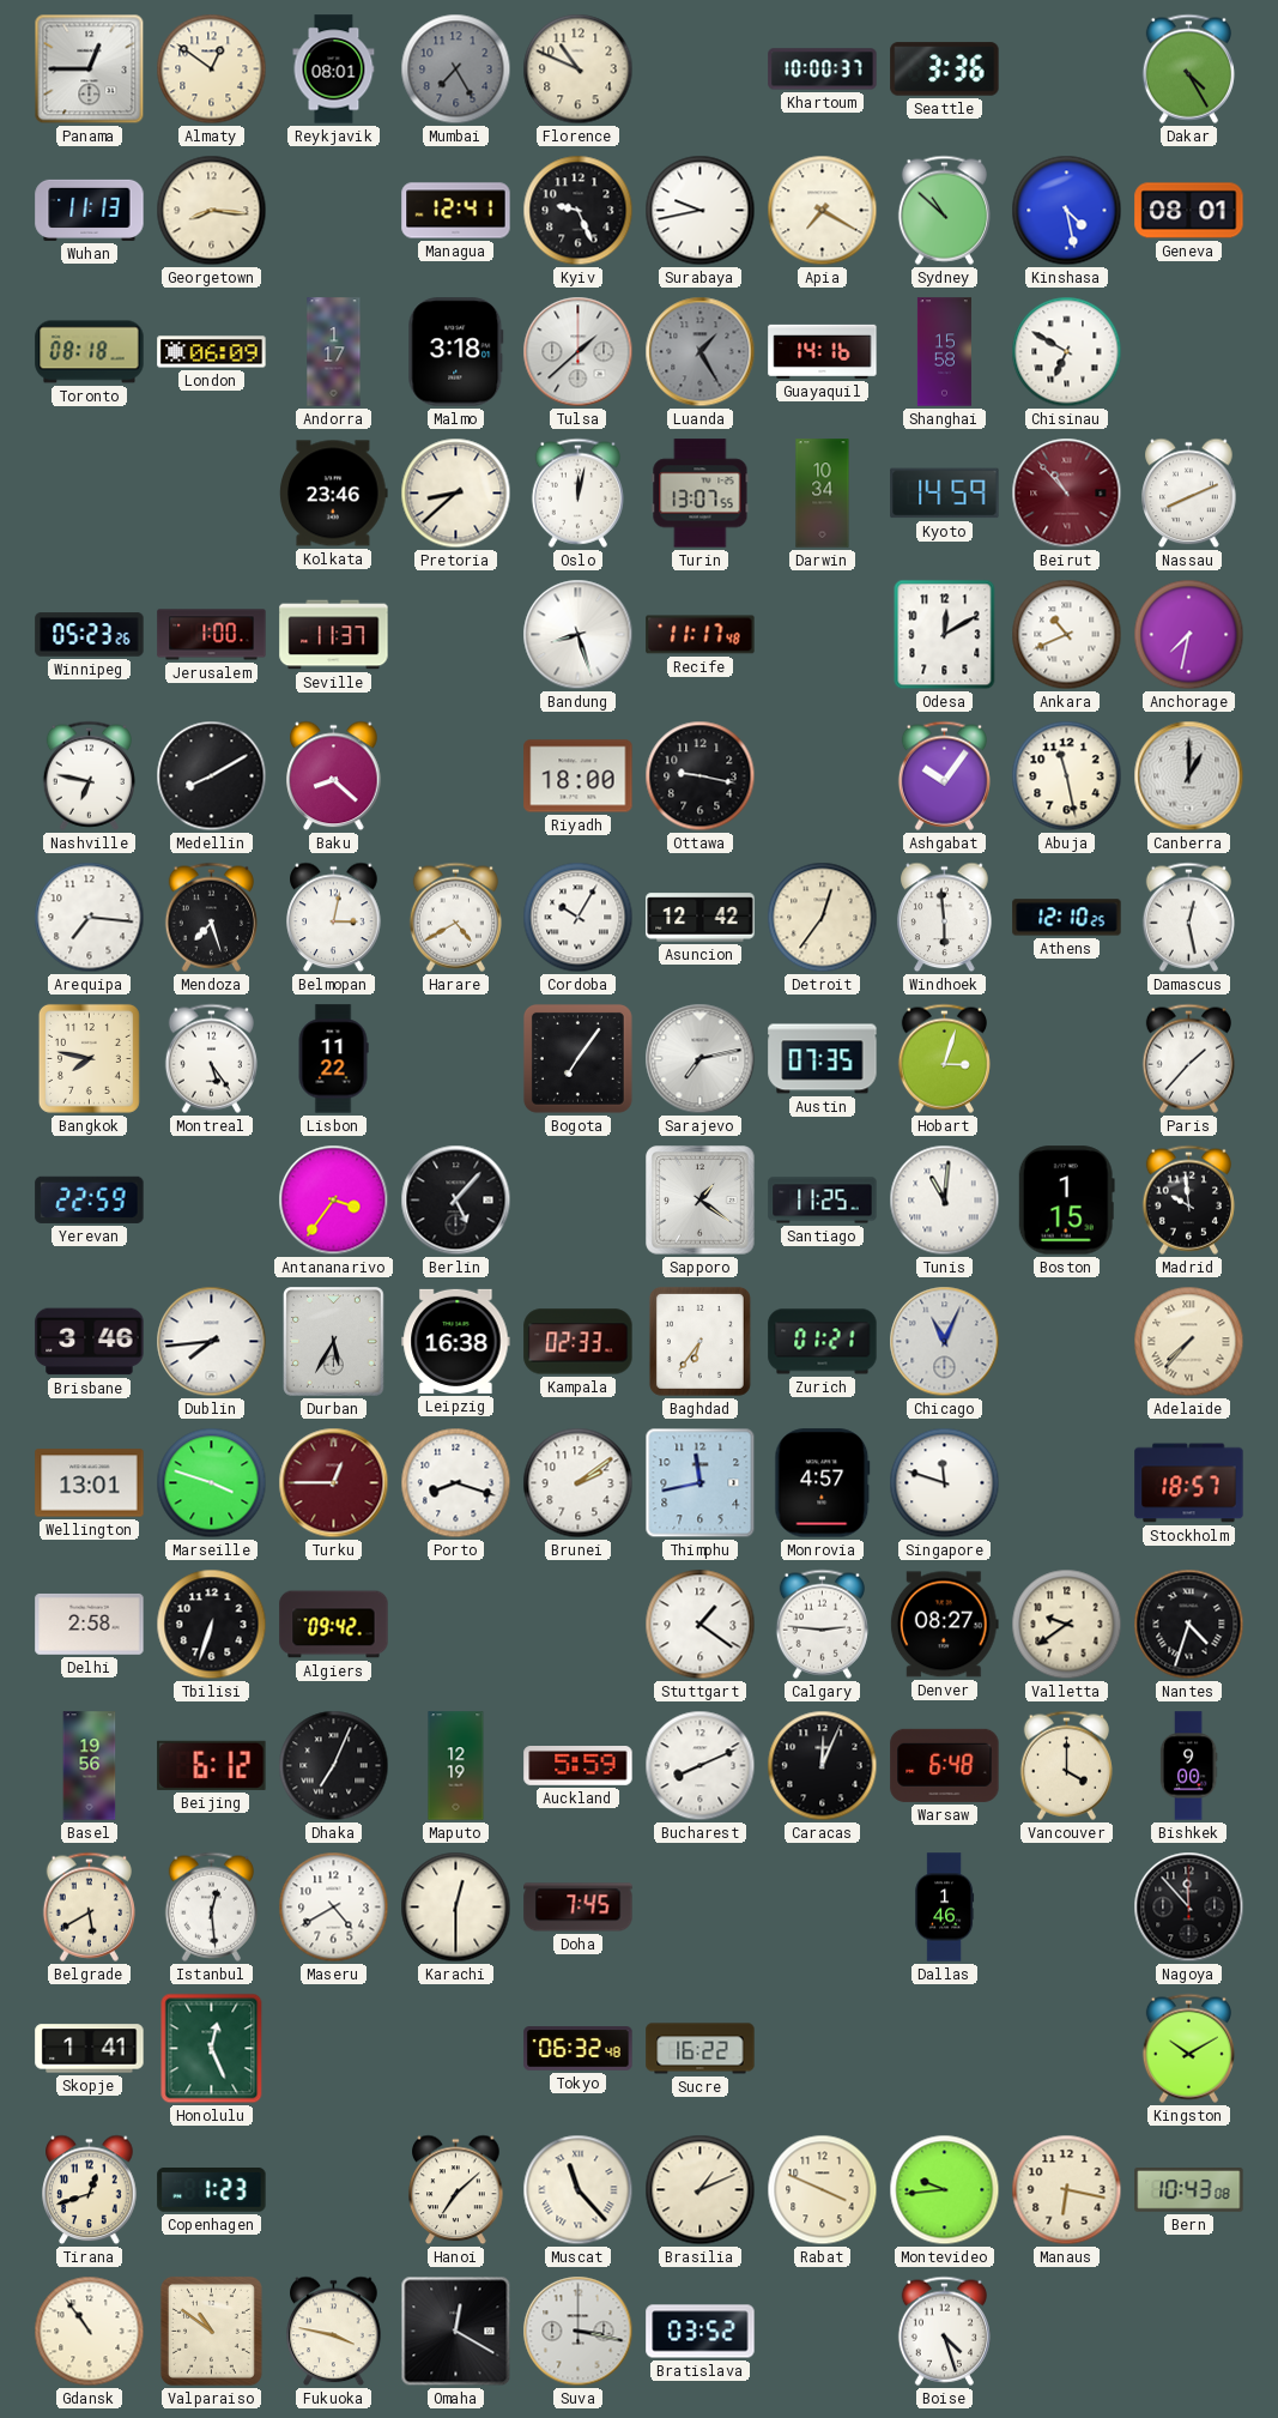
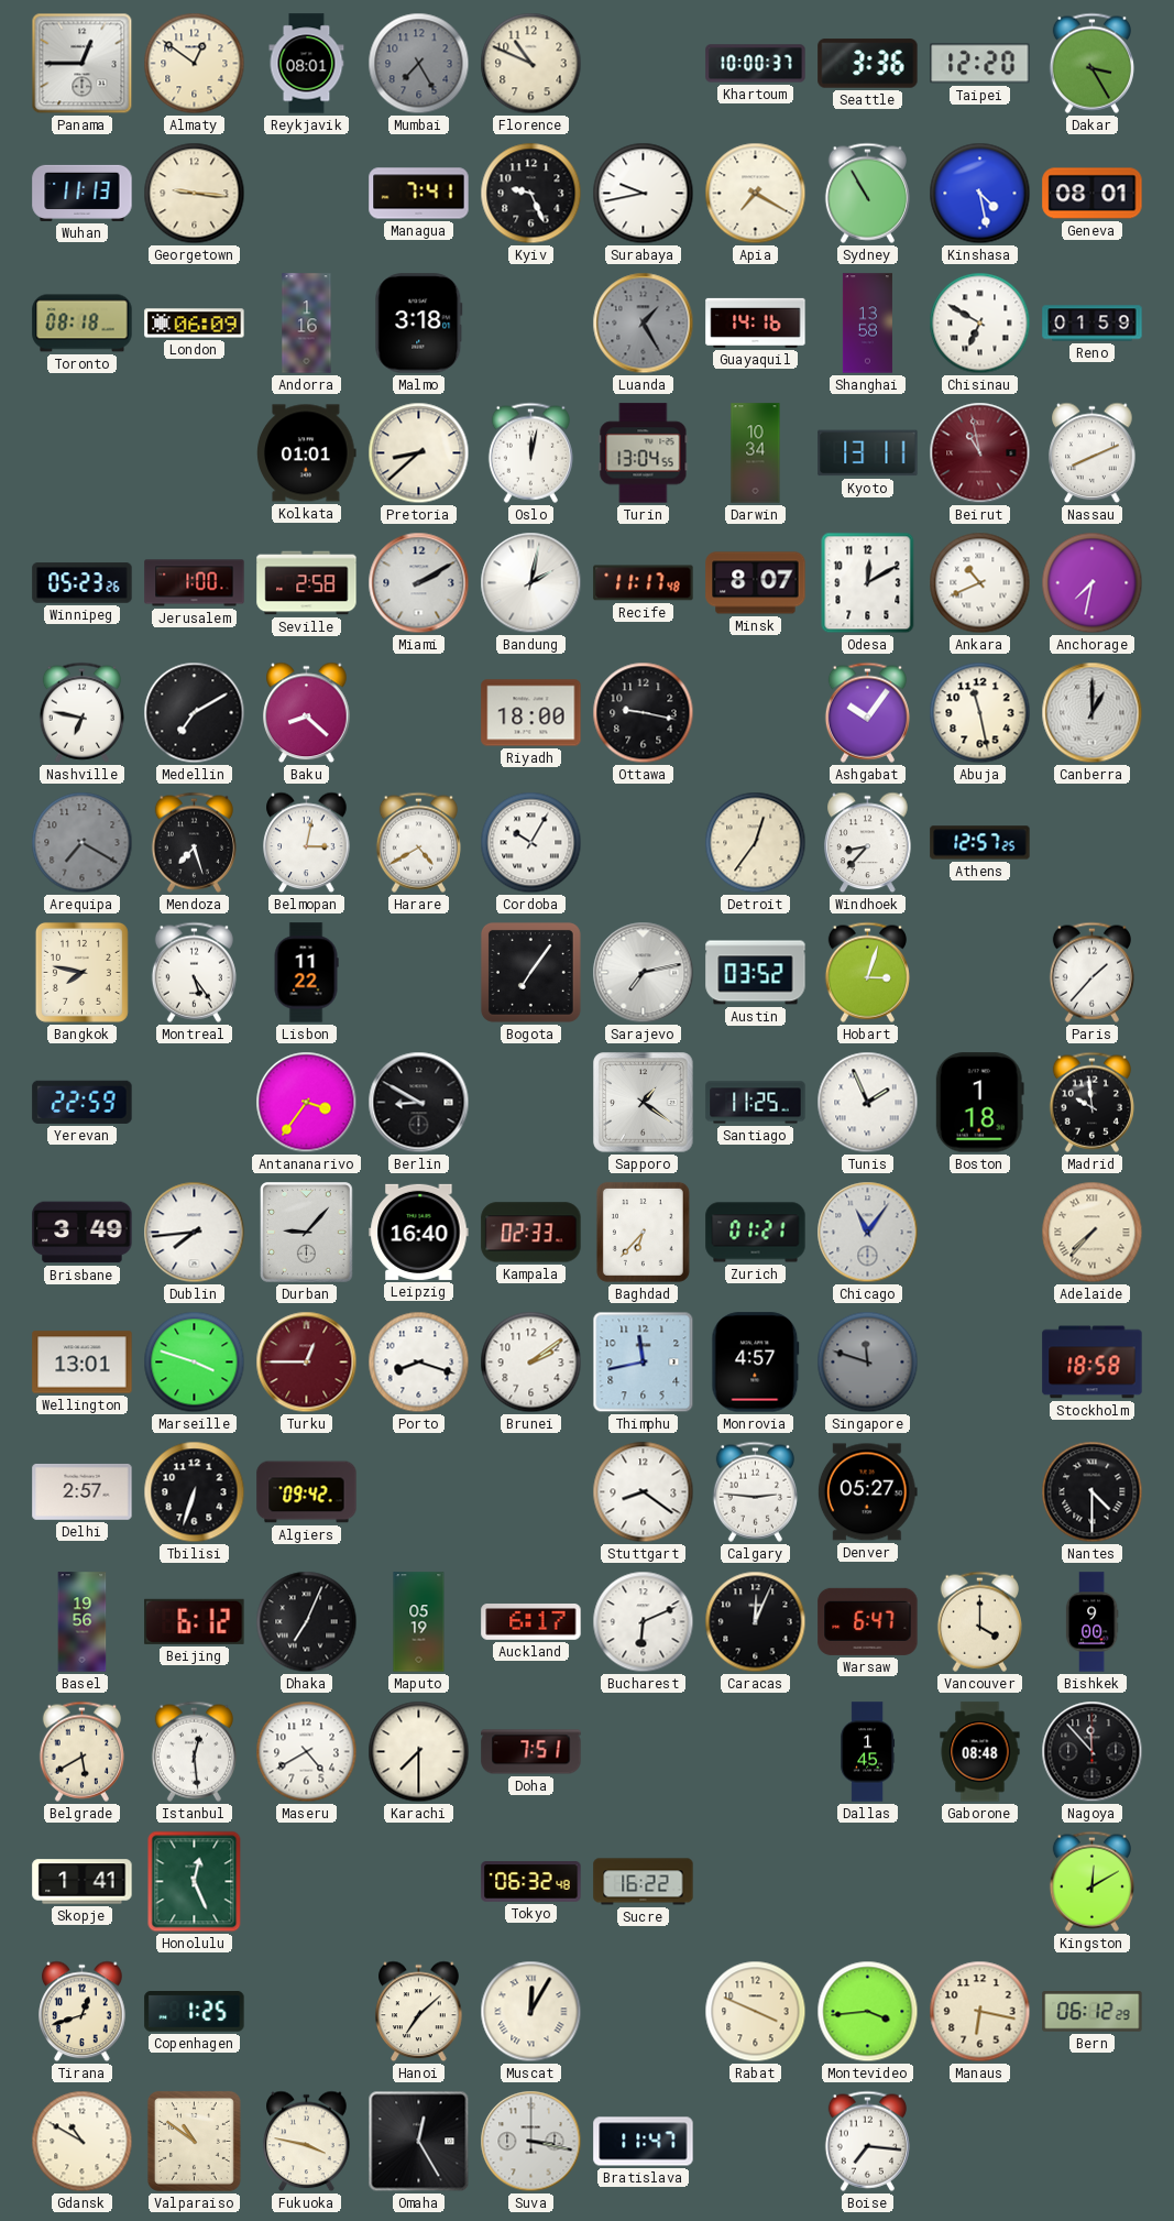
Taipei: none -> 12:20 (980, 64)
Dakar: 4:25 -> 3:25 (1091, 63)
Georgetown: 8:16 -> 9:16 (195, 194)
Managua: 12:41 -> 7:41 (419, 194)
Sydney: 10:52 -> 10:55 (867, 193)
Andorra: 1:17 -> 1:16 (307, 324)
Tulsa: 1:38 -> none (579, 352)
Shanghai: 15:58 -> 13:58 (867, 324)
Reno: none -> 01:59 (1093, 324)
Kolkata: 23:46 -> 01:01 (307, 453)
Turin: 13:07 -> 13:04 (644, 453)
Kyoto: 14:59 -> 13:11 (868, 453)
Beirut: 10:53 -> 10:58 (980, 453)
Seville: 11:37 -> 2:58 (307, 583)
Miami: none -> 2:10 (419, 583)
Bandung: 8:27 -> 2:02 (531, 583)
Minsk: none -> 8:07 (756, 583)
Medellin: 8:10 -> 7:10 (195, 713)
Arequipa: 7:16 -> 7:20 (83, 843)
Arequipa dial: white -> grey (83, 843)
Asuncion: 12:42 -> none (701, 918)
Windhoek: 5:59 -> 8:37 (868, 843)
Athens: 12:10 -> 12:57 (980, 843)
Damascus: 12:28 -> none (1188, 917)
Austin: 07:35 -> 03:52 (756, 973)
Berlin: 5:07 -> 8:50 (419, 1103)
Tunis: 11:01 -> 1:56 (868, 1103)
Boston: 1:15 -> 1:18 (979, 1103)
Brisbane: 3:46 -> 3:49 (83, 1233)
Durban: 5:35 -> 9:07 (307, 1233)
Leipzig: 16:38 -> 16:40 (419, 1232)
Baghdad: 6:36 -> 6:37 (643, 1232)
Chicago: 11:04 -> 11:06 (868, 1233)
Singapore dial: white -> grey (868, 1363)
Stockholm: 18:57 -> 18:58 (1093, 1363)
Delhi: 2:58 -> 2:57 (83, 1491)
Stuttgart: 1:21 -> 8:21 (644, 1492)
Denver: 08:27 -> 05:27 (867, 1492)
Valletta: 9:39 -> none (1067, 1625)
Nantes: 4:33 -> 4:30 (1093, 1492)
Maputo: 12:19 -> 05:19 (419, 1622)
Auckland: 5:59 -> 6:17 (531, 1622)
Bucharest: 8:11 -> 6:11 (644, 1622)
Warsaw: 6:48 -> 6:47 (868, 1621)
Karachi: 12:30 -> 7:30 (419, 1752)
Doha: 7:45 -> 7:51 (531, 1752)
Dallas: 1:46 -> 1:45 (868, 1752)
Gaborone: none -> 08:48 (980, 1752)
Kingston: 10:10 -> 12:10 (1091, 1881)
Copenhagen: 1:23 -> 1:25 (195, 2012)
Muscat: 11:23 -> 12:05 (531, 2012)
Brasilia: 1:11 -> none (701, 2190)
Montevideo: 9:44 -> 3:44 (868, 2012)
Bern: 10:43 -> 06:12 (1093, 2012)
Gdansk: 10:54 -> 10:50 (83, 2142)
Omaha: 12:20 -> 12:25 (419, 2142)
Bratislava: 03:52 -> 11:47 (644, 2142)
Boise: 4:27 -> 7:16 (867, 2141)
